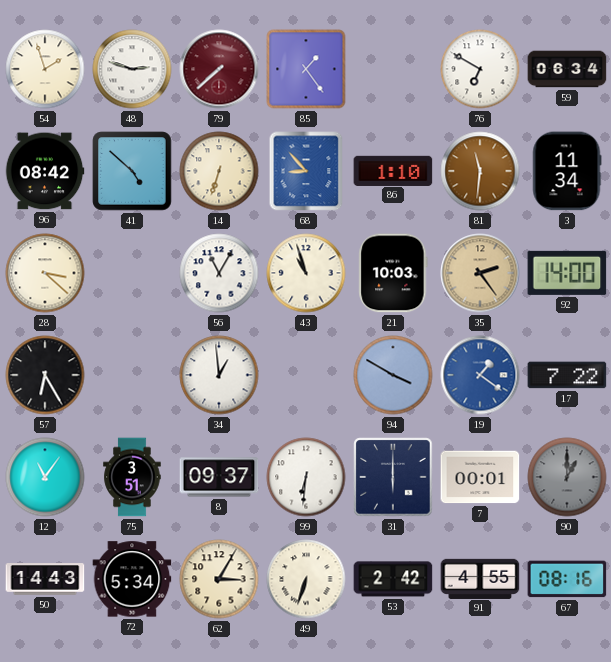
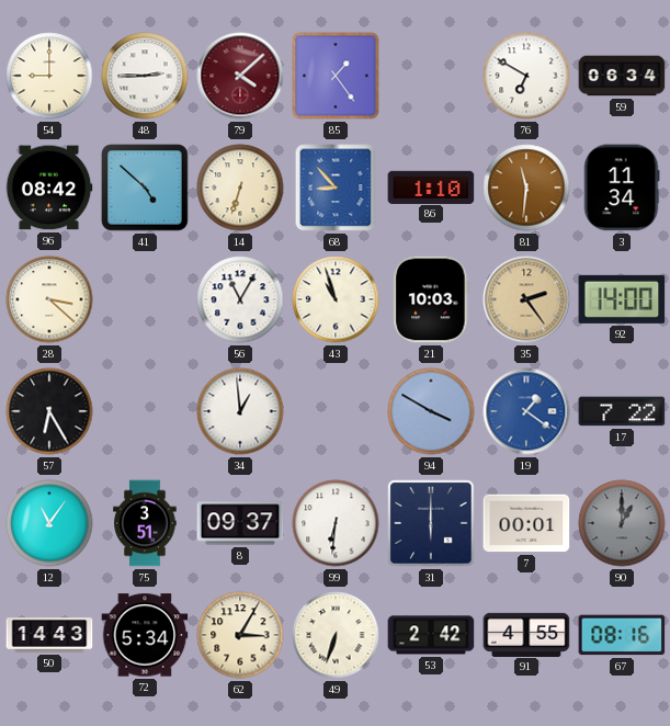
54: 1:57 -> 9:00 (49, 76)
48: 2:48 -> 2:45 (145, 76)
79: 7:38 -> 4:08 (240, 76)
